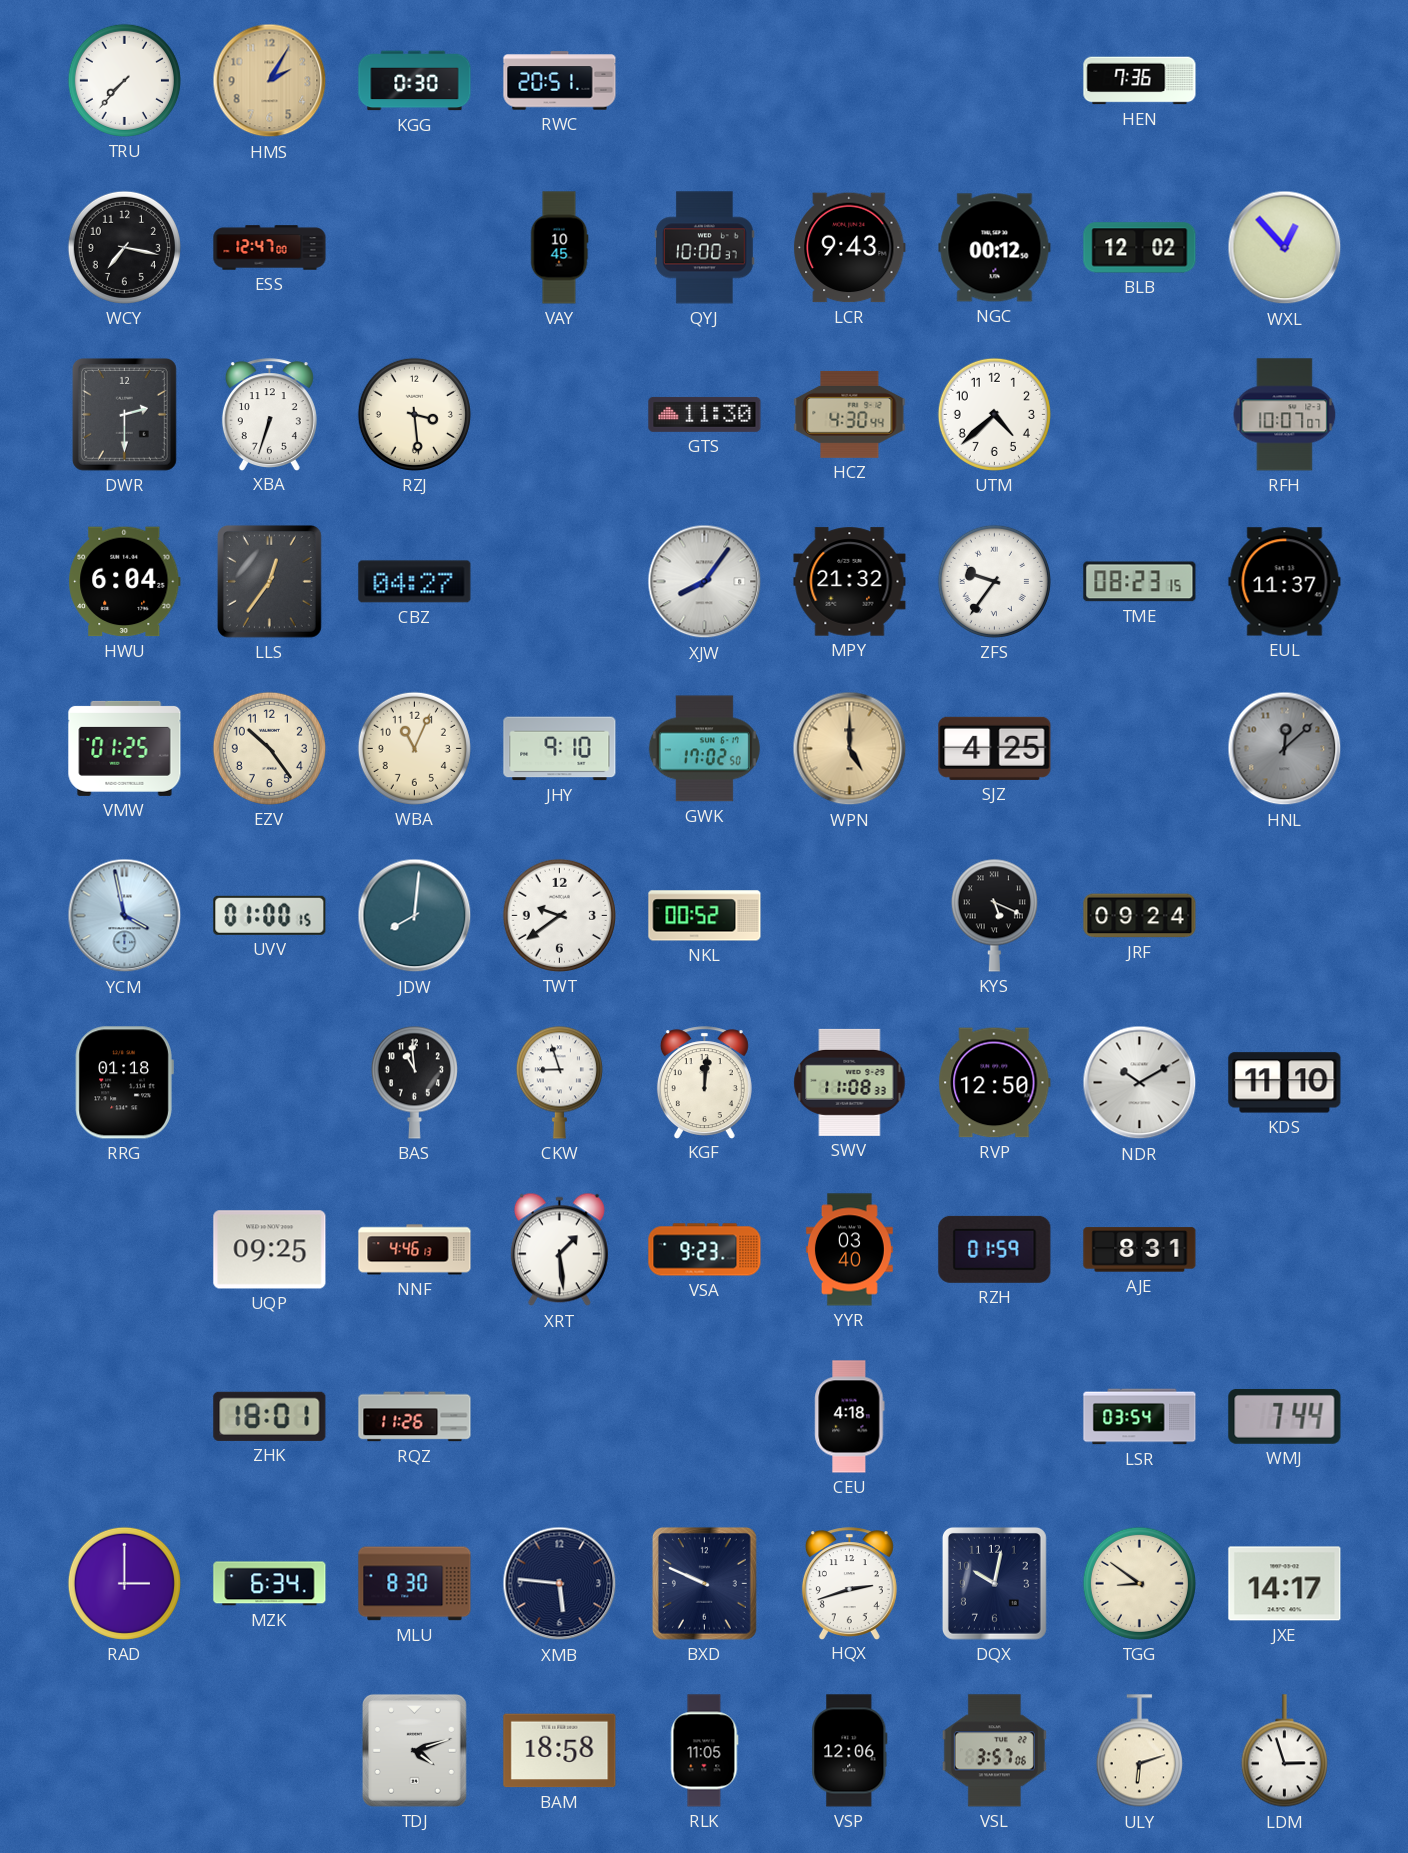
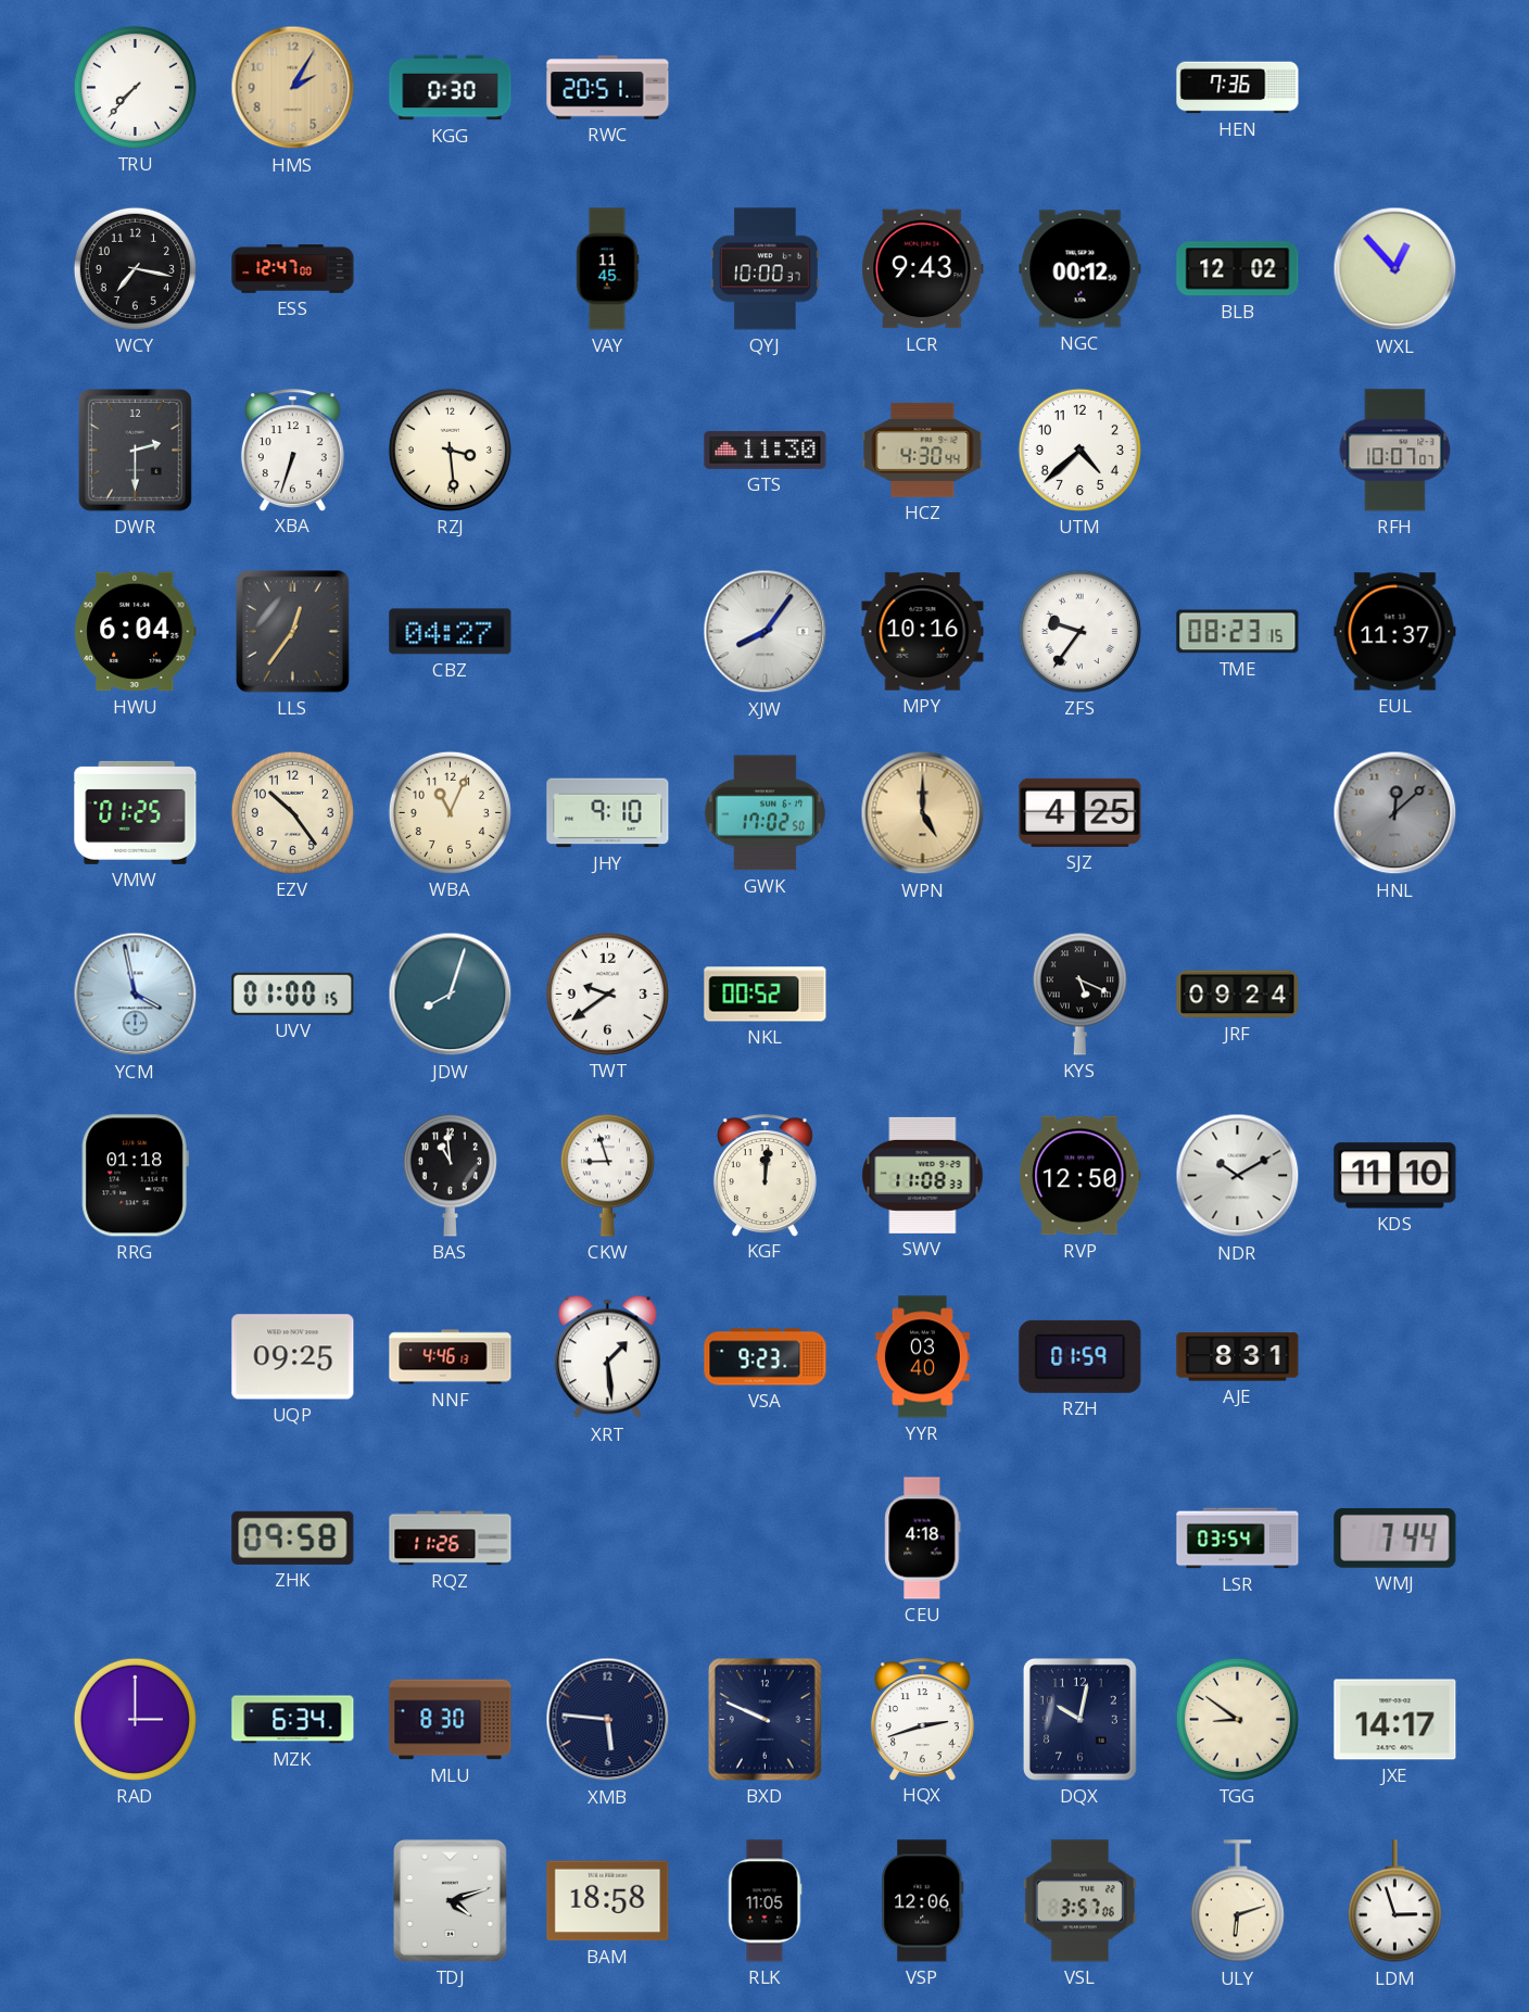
VAY: 10:45 -> 11:45 (607, 269)
MPY: 21:32 -> 10:16 (923, 632)
JDW: 8:01 -> 8:03 (451, 995)
ZHK: 18:01 -> 09:58 (293, 1538)
